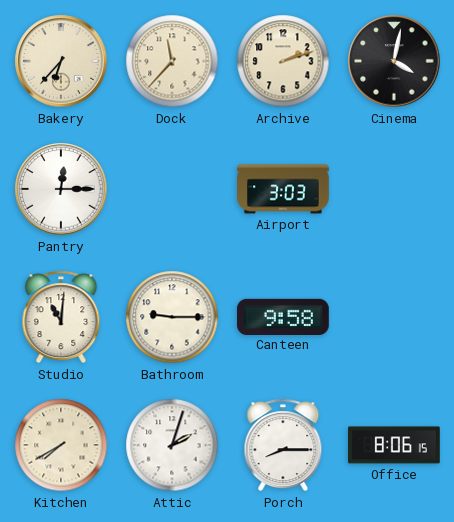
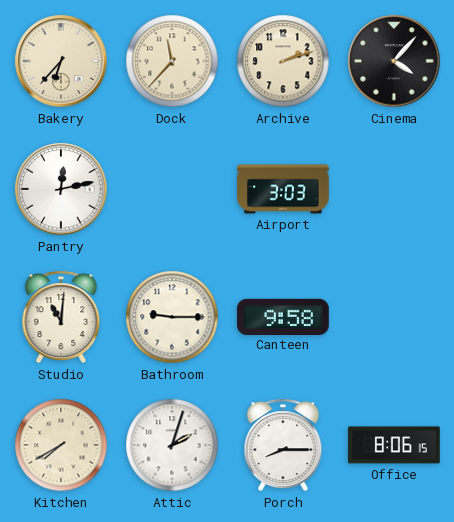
Cinema: 4:02 -> 4:07 (394, 61)
Pantry: 12:15 -> 12:13 (61, 189)
